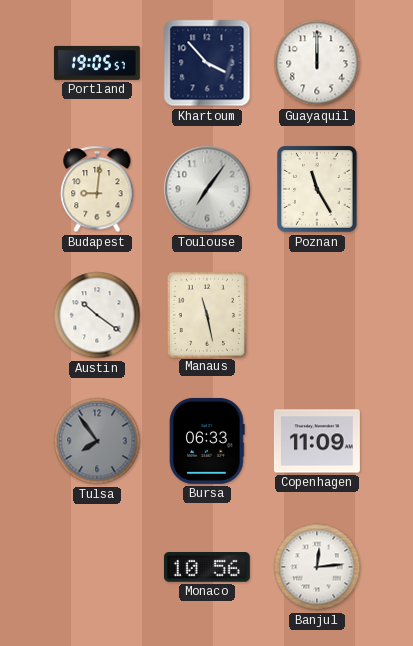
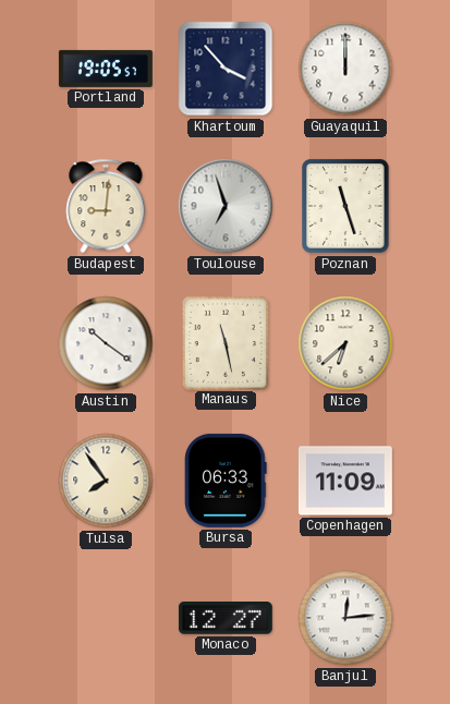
Toulouse: 7:06 -> 6:57 (226, 206)
Poznan: 11:25 -> 11:27 (346, 206)
Nice: none -> 6:38 (345, 343)
Tulsa dial: grey -> cream (106, 481)
Monaco: 10:56 -> 12:27 (226, 619)
